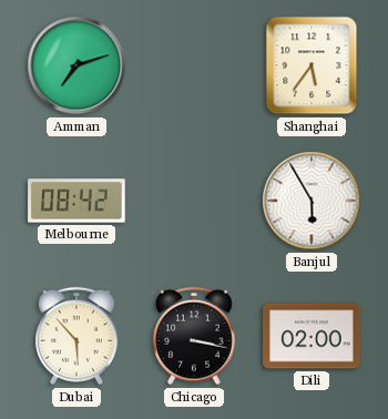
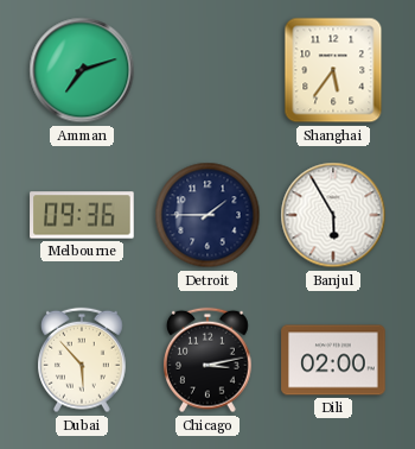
Melbourne: 08:42 -> 09:36 (82, 215)
Detroit: none -> 1:45 (207, 215)
Chicago: 3:17 -> 3:13 (209, 360)
